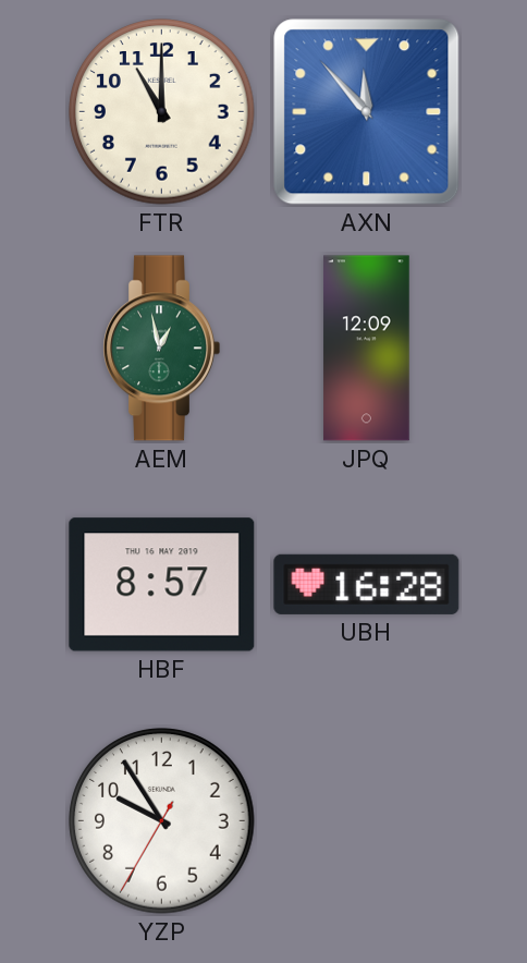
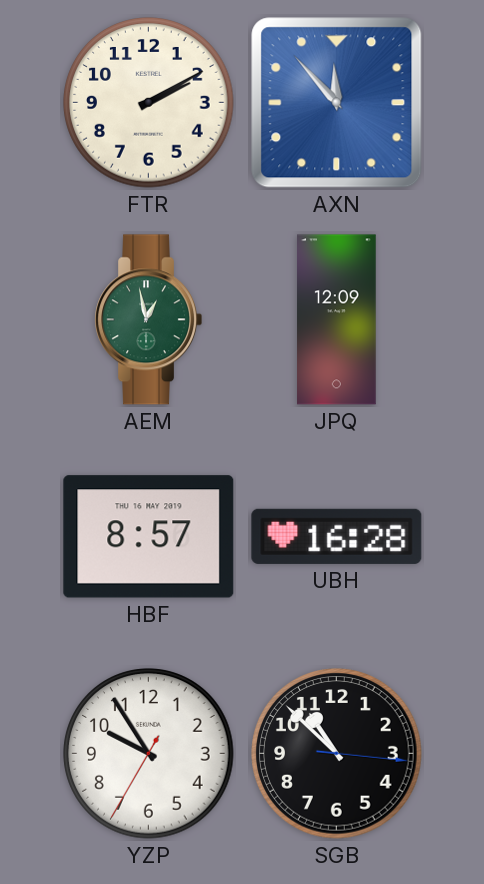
FTR: 11:00 -> 2:10 (149, 103)
SGB: none -> 10:52 (337, 754)
